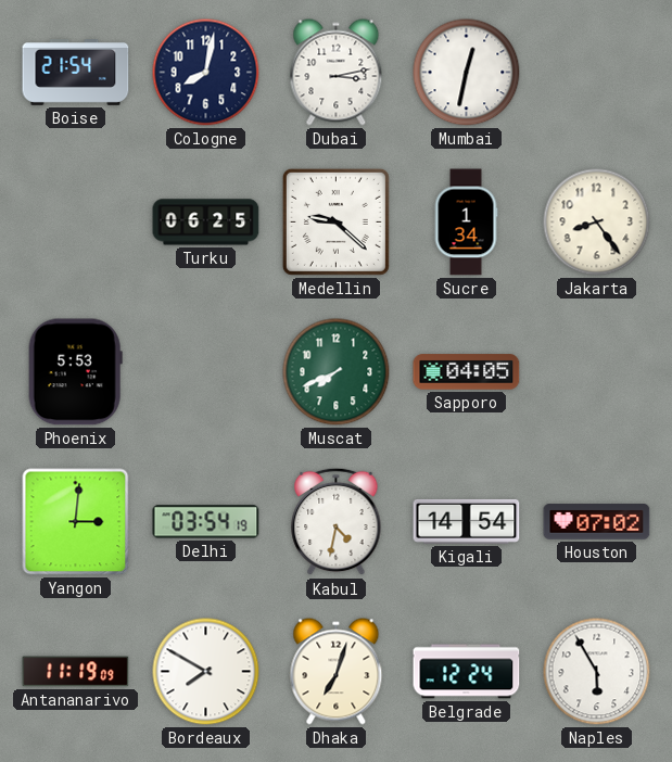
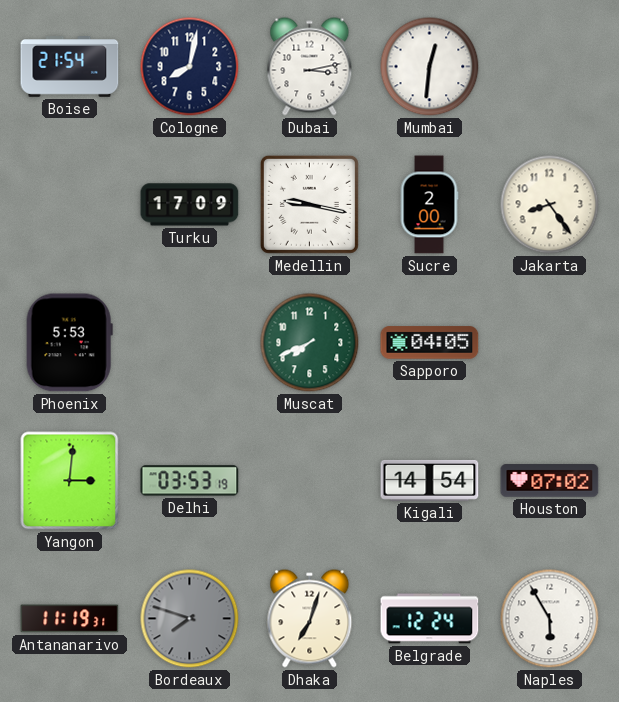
Mumbai: 12:32 -> 12:31 (430, 67)
Turku: 06:25 -> 17:09 (190, 205)
Medellin: 9:22 -> 9:17 (309, 204)
Sucre: 1:34 -> 2:00 (429, 205)
Delhi: 03:54 -> 03:53 (190, 481)
Kabul: 4:32 -> none (337, 522)
Antananarivo: 11:19:09 -> 11:19:31 (70, 619)
Bordeaux: 7:50 -> 7:48 (190, 619)
Bordeaux dial: white -> grey (190, 619)
